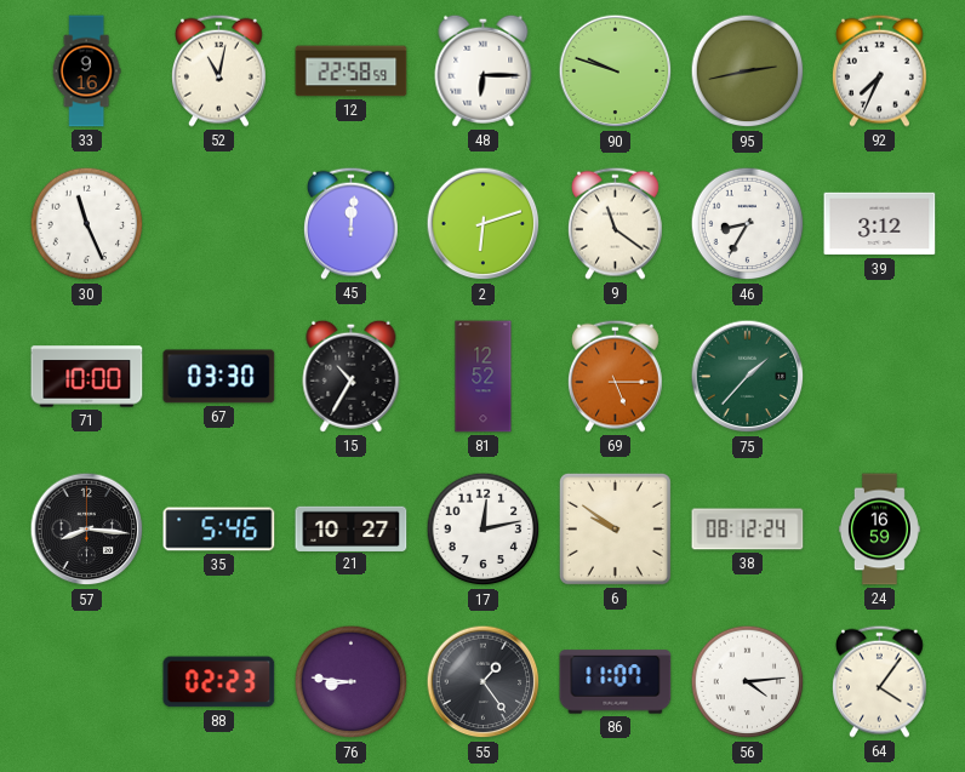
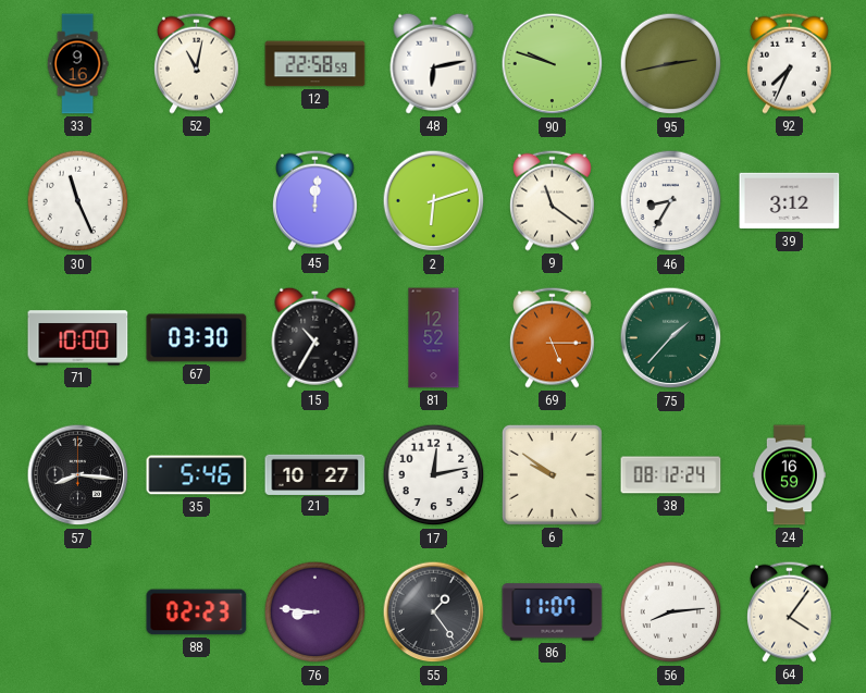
48: 6:15 -> 6:13 (434, 63)
56: 4:14 -> 8:14 (671, 612)
